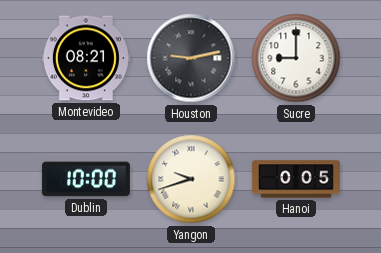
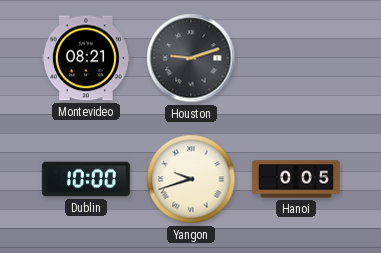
Houston: 9:13 -> 9:12 (191, 58)
Sucre: 9:00 -> none (296, 58)
